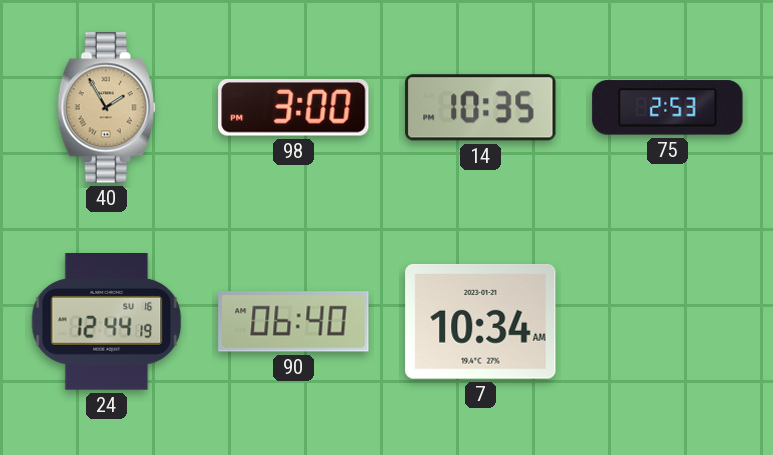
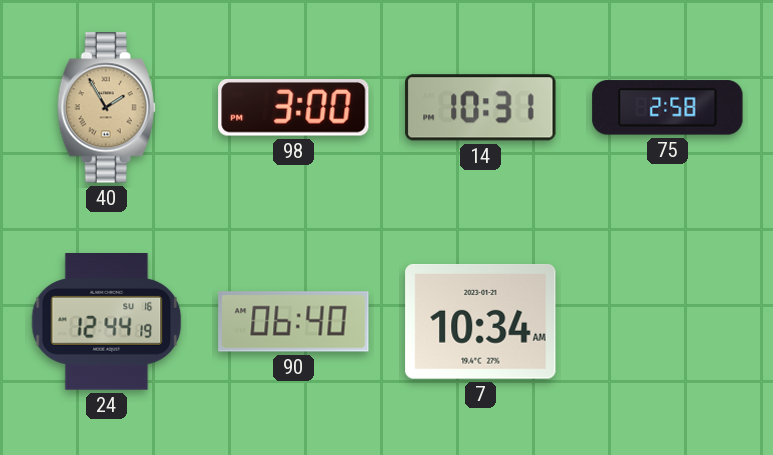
14: 10:35 -> 10:31 (481, 108)
75: 2:53 -> 2:58 (668, 108)
